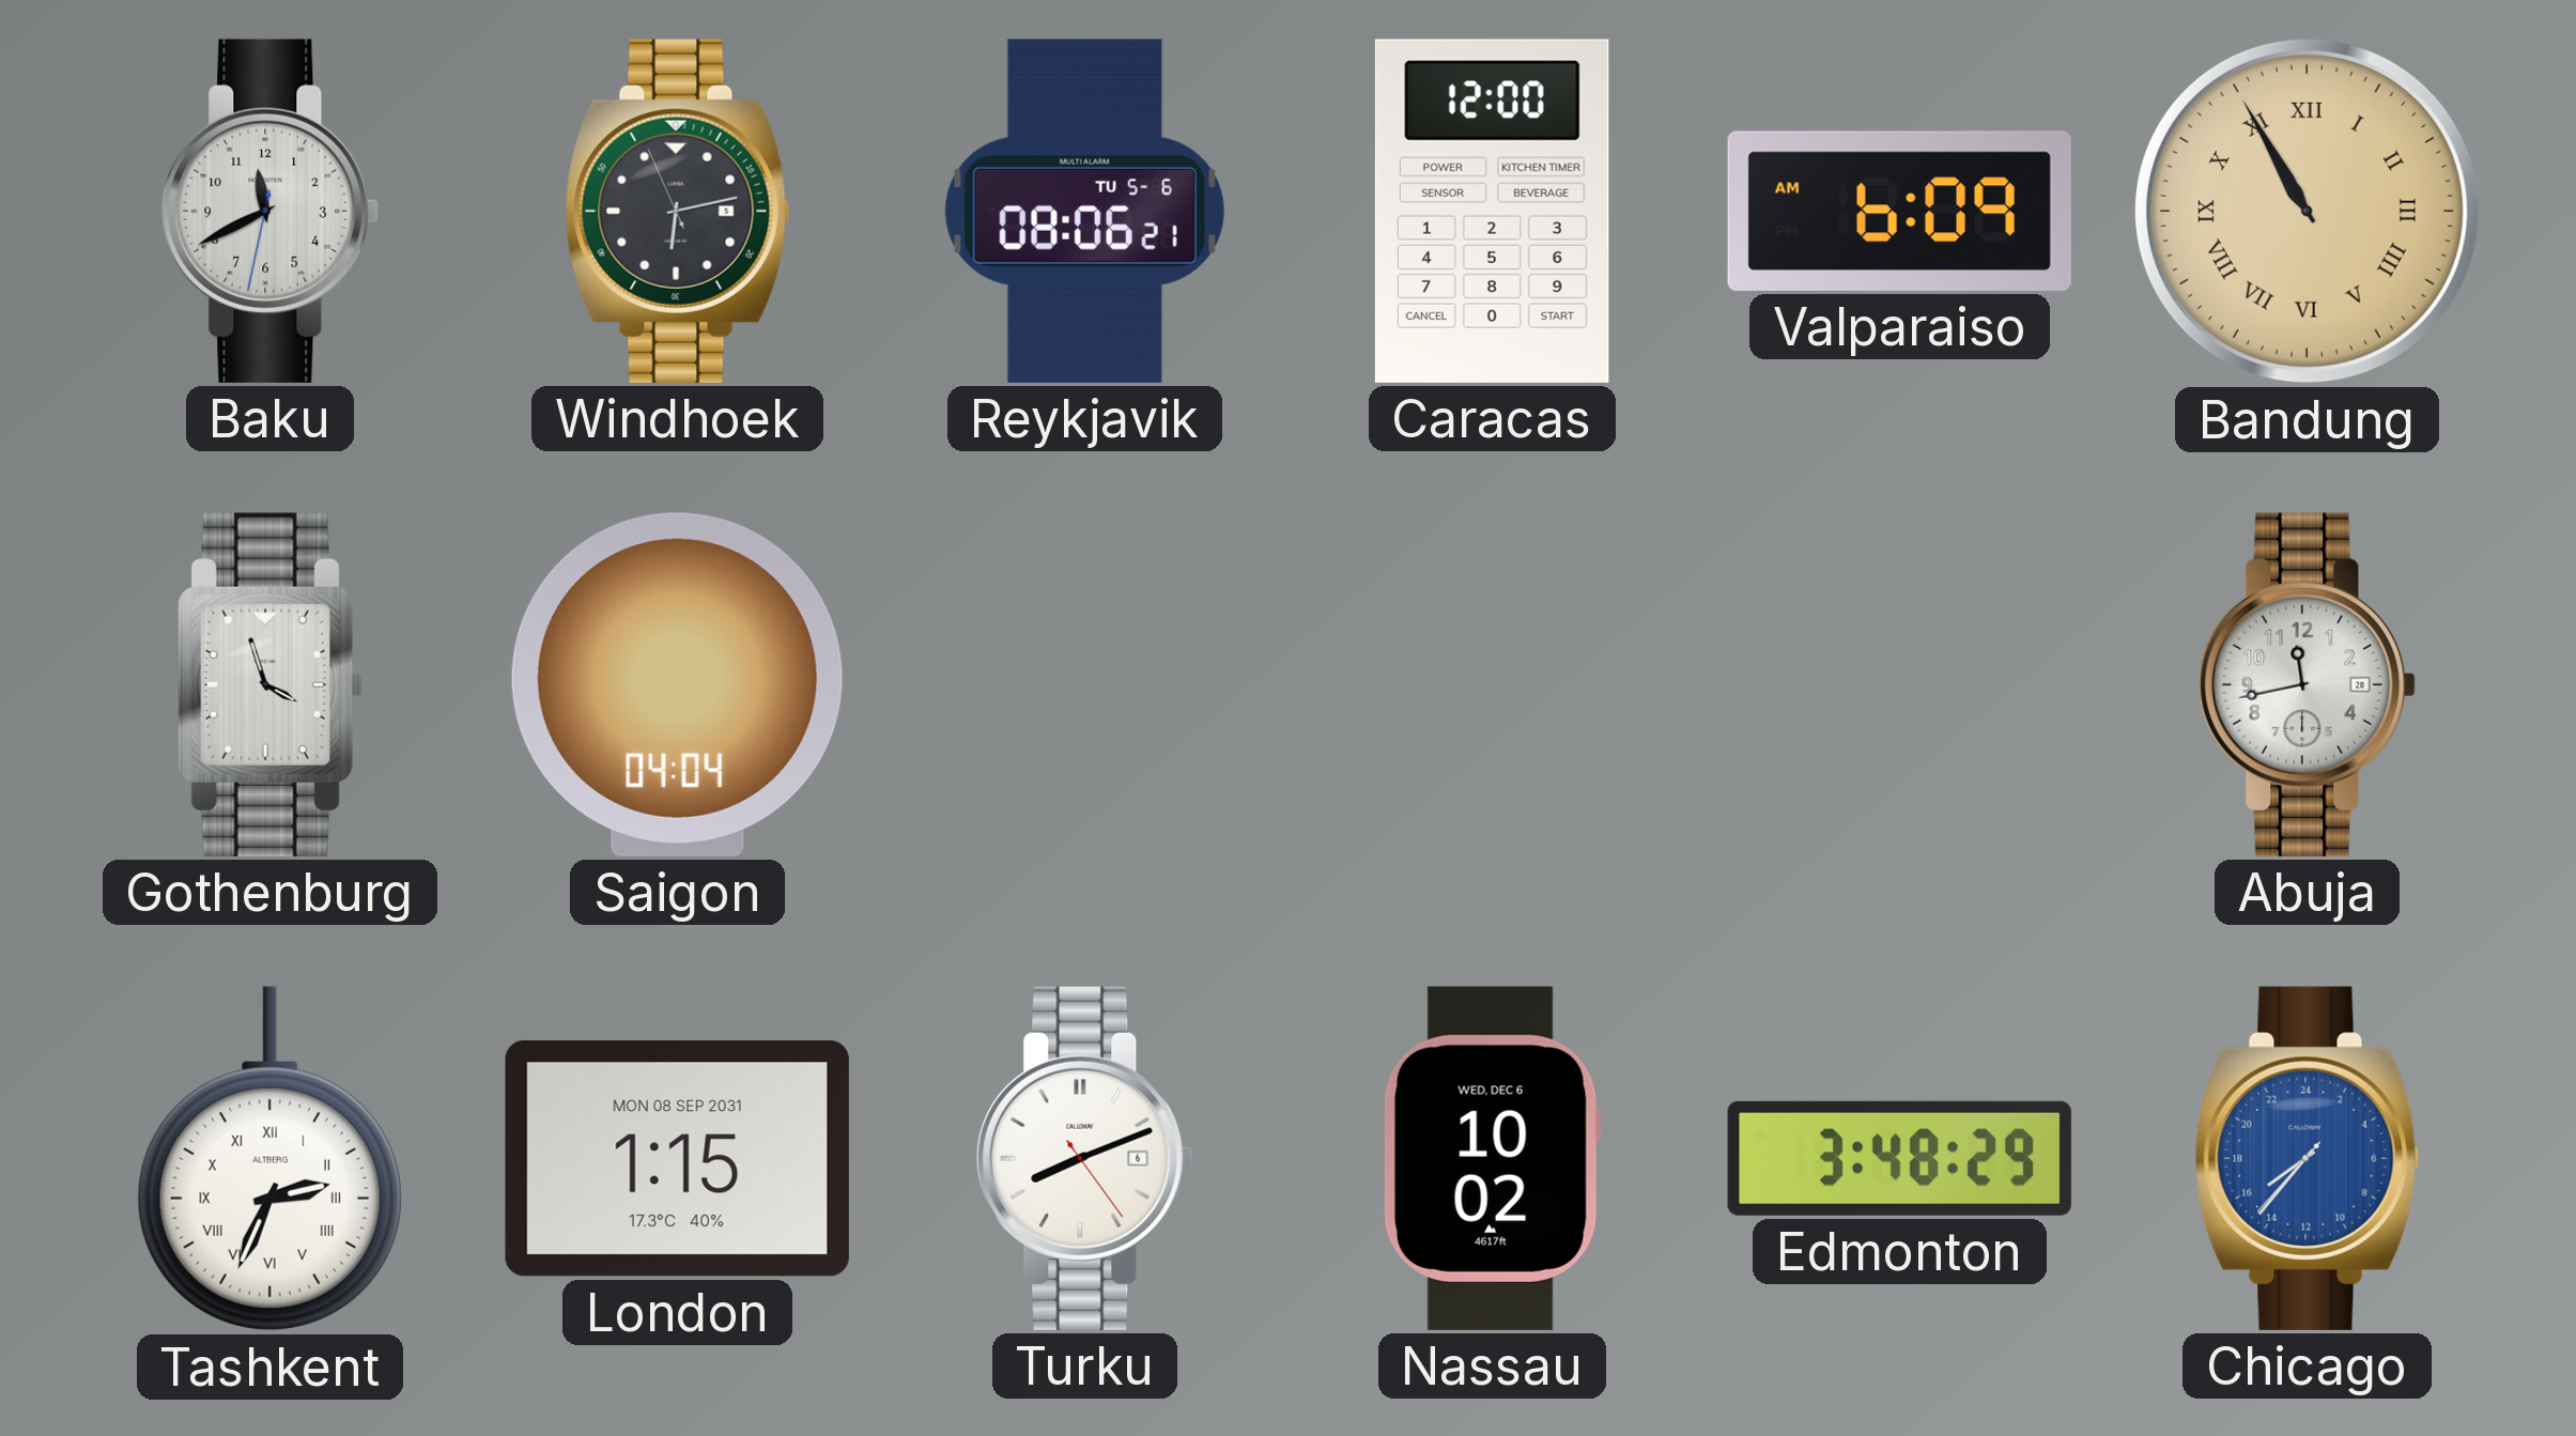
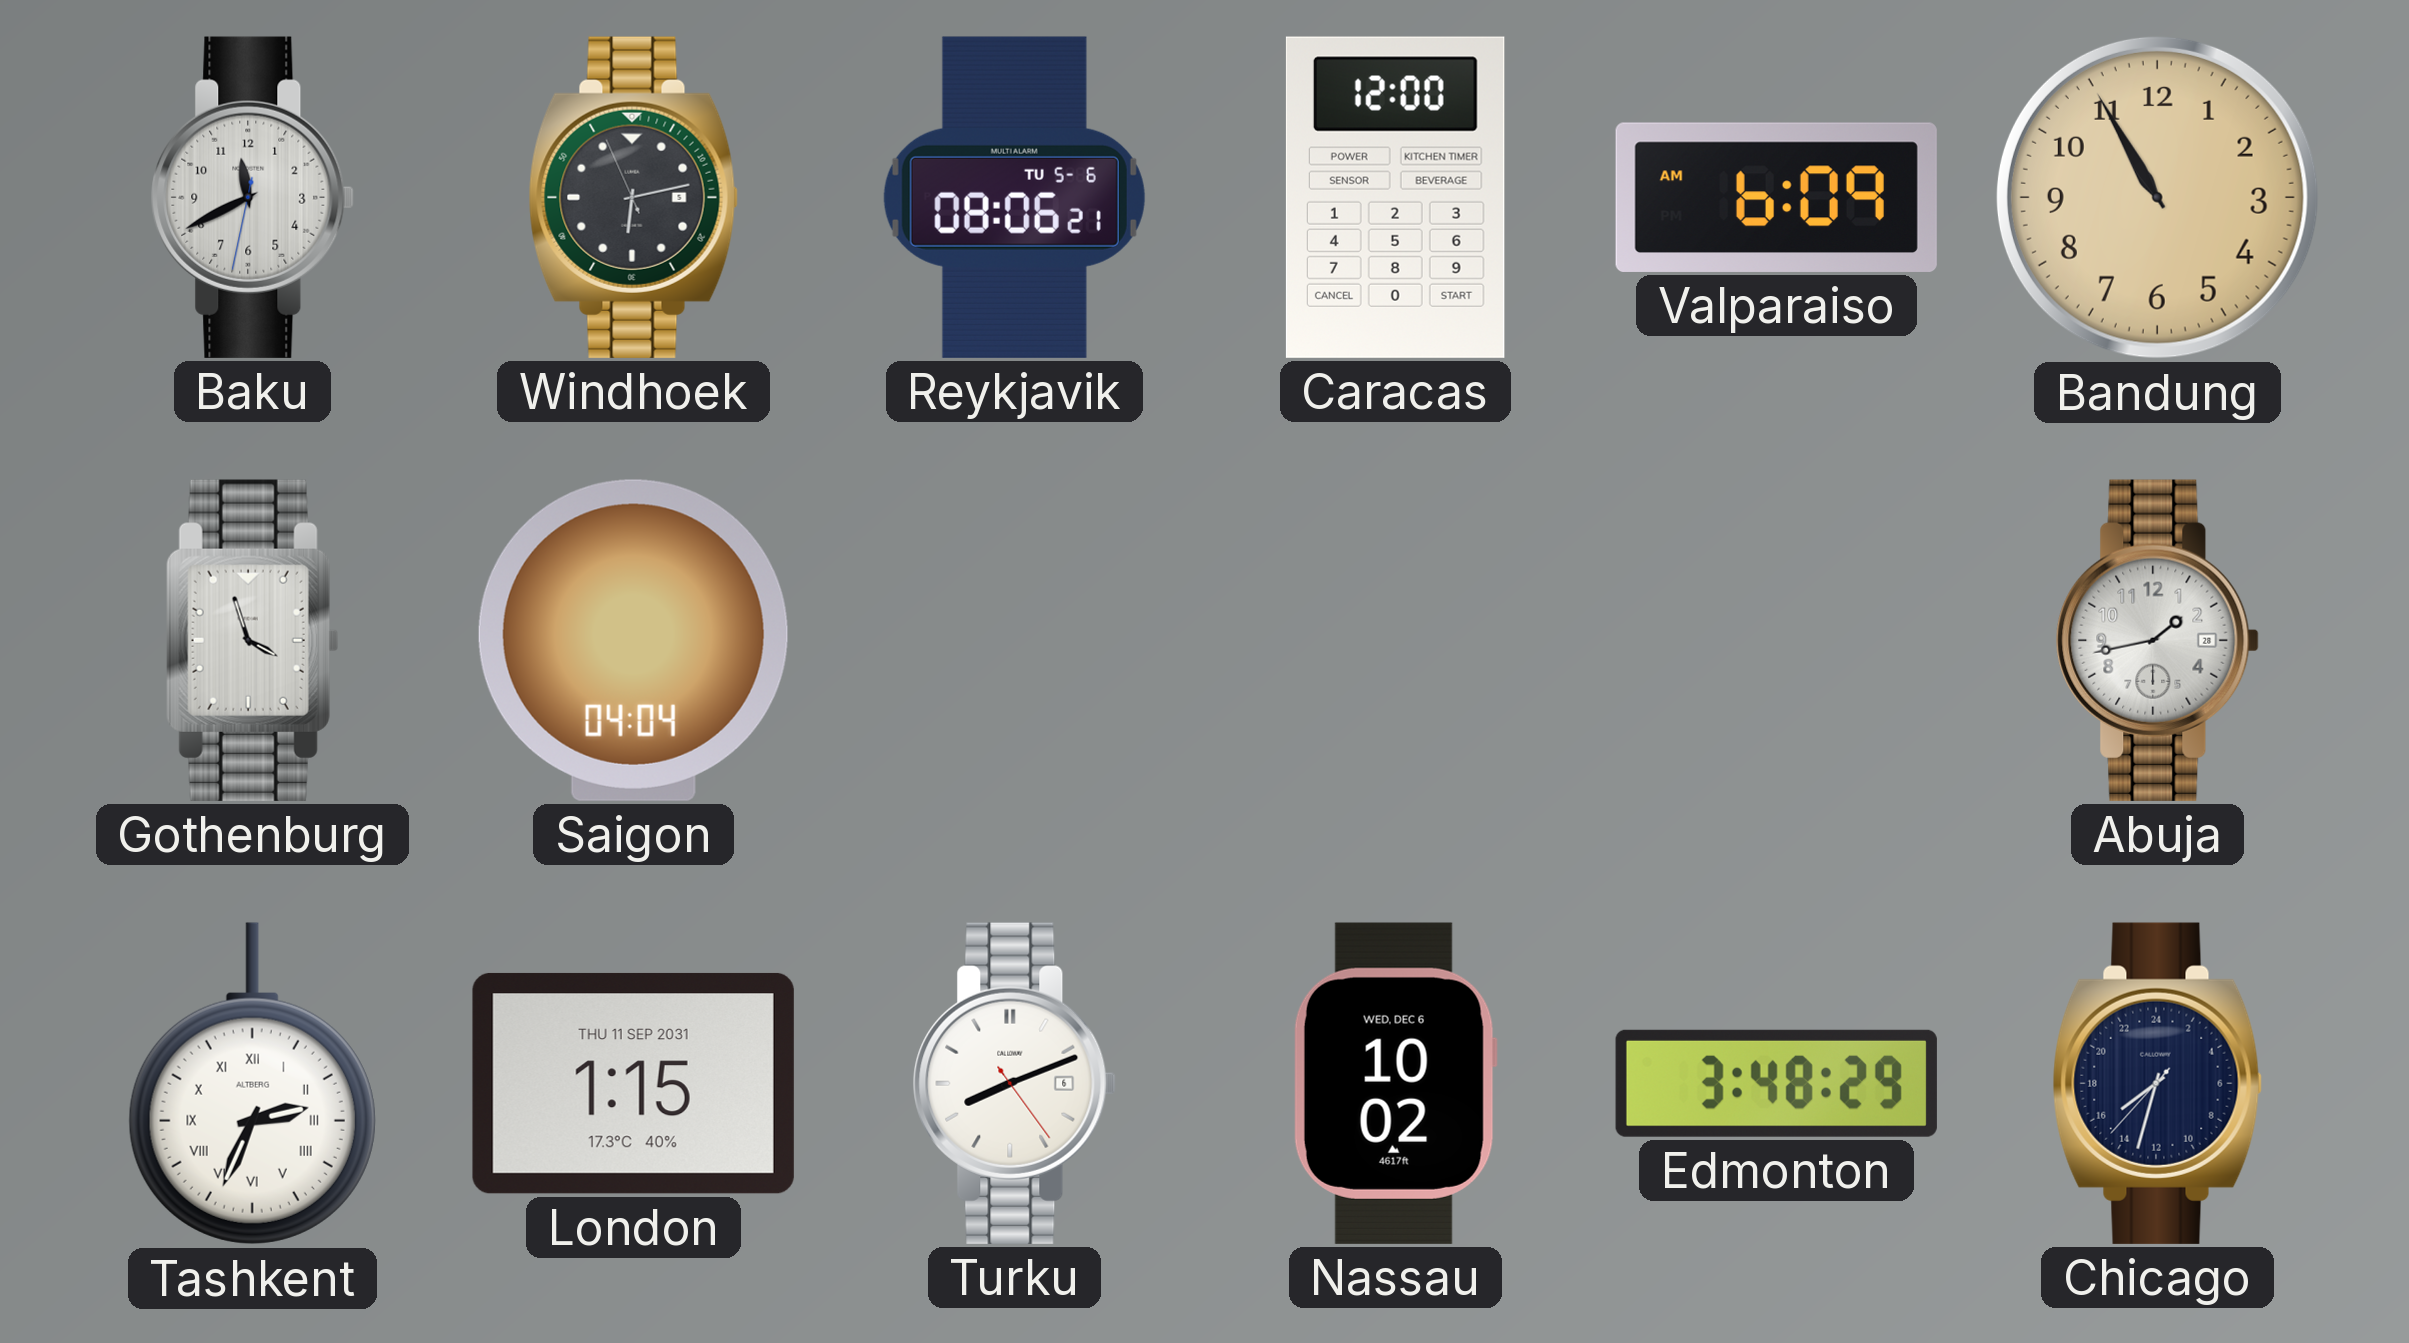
Bandung numerals: Roman -> Arabic (2157, 197)
Abuja: 11:43 -> 1:43 (2157, 640)
London date: MON 08 SEP 2031 -> THU 11 SEP 2031 (633, 1083)
Chicago: 15:36 -> 15:32 (2157, 1083)
Chicago dial: blue -> navy (2157, 1083)
